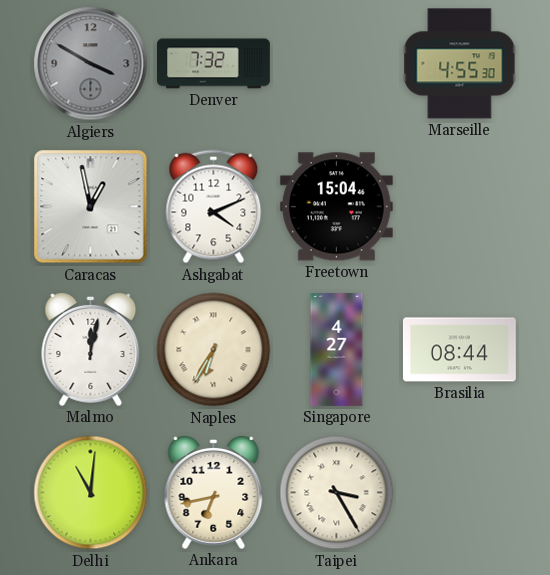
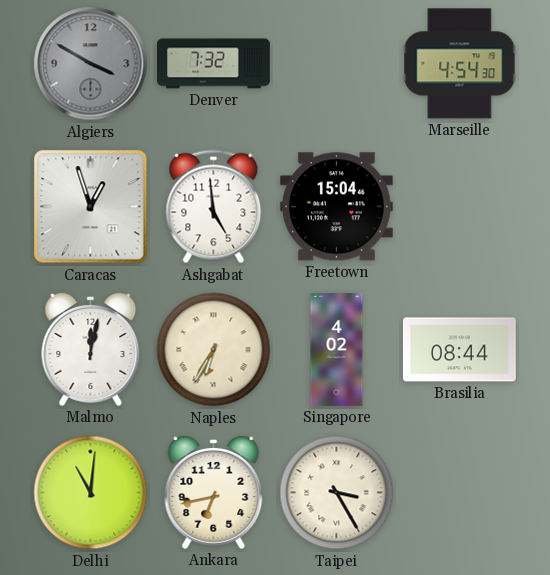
Marseille: 4:55 -> 4:54 (460, 64)
Caracas: 12:58 -> 12:57 (91, 207)
Ashgabat: 4:11 -> 4:59 (214, 207)
Singapore: 4:27 -> 4:02 (337, 350)
